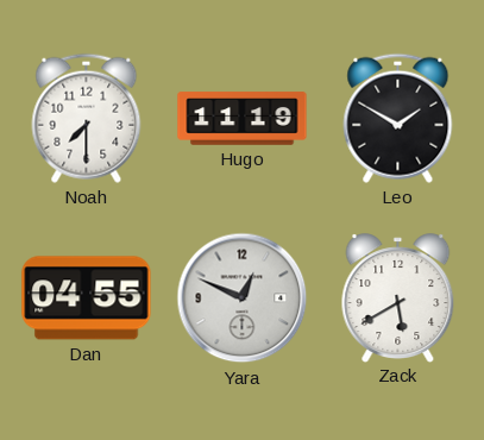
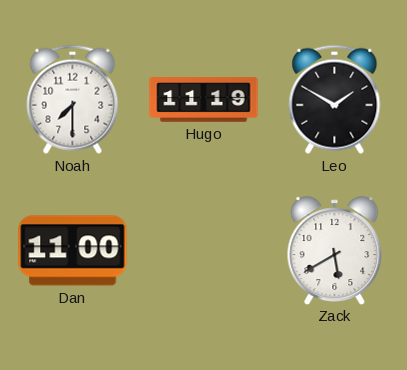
Dan: 04:55 -> 11:00 (73, 251)
Yara: 12:49 -> none (243, 298)
